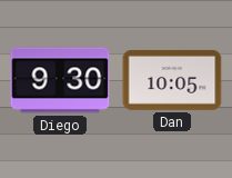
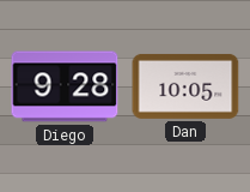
Diego: 9:30 -> 9:28 (65, 86)
